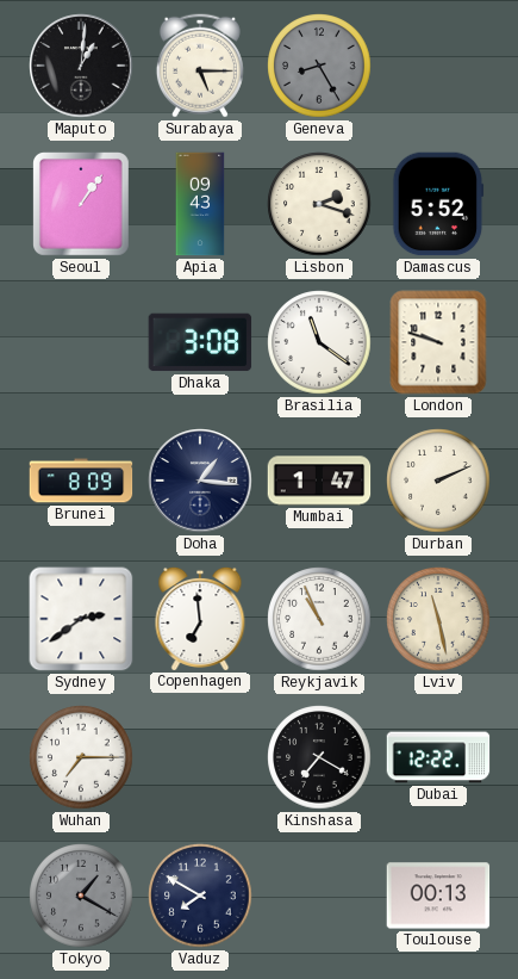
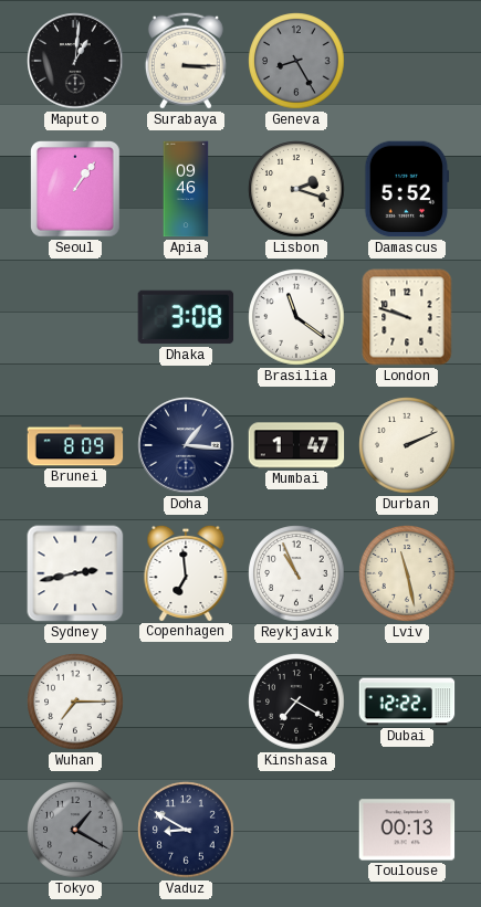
Surabaya: 5:15 -> 3:15 (186, 61)
Apia: 09:43 -> 09:46 (186, 189)
Sydney: 2:39 -> 2:43 (75, 573)
Vaduz: 7:50 -> 8:50 (186, 830)
